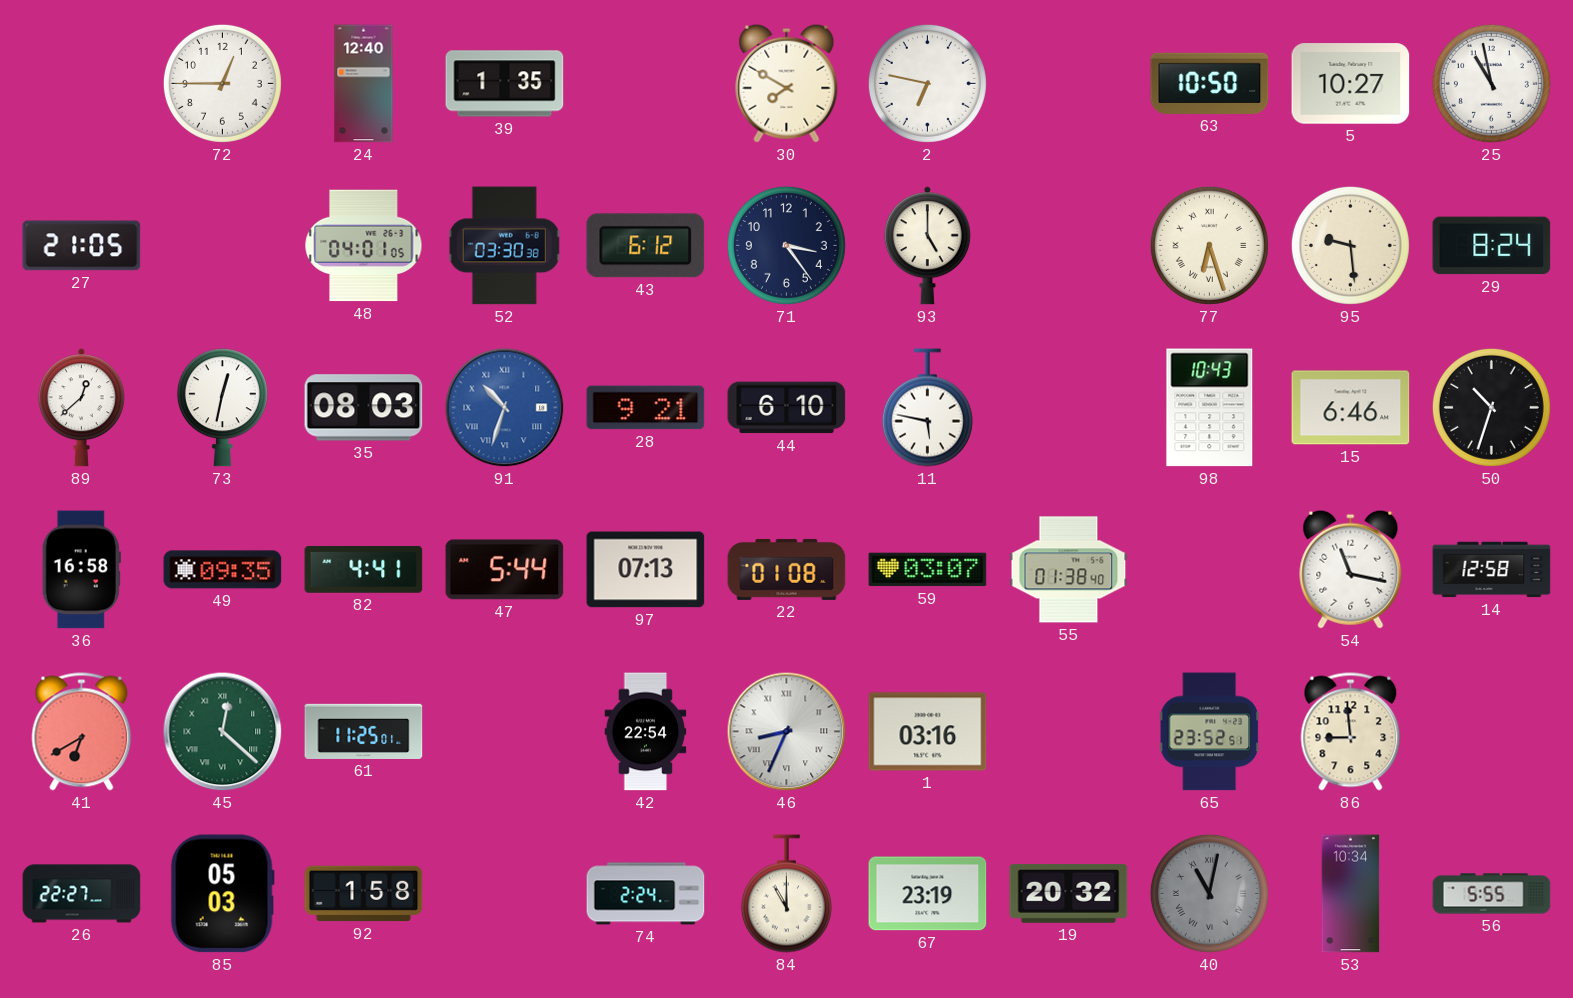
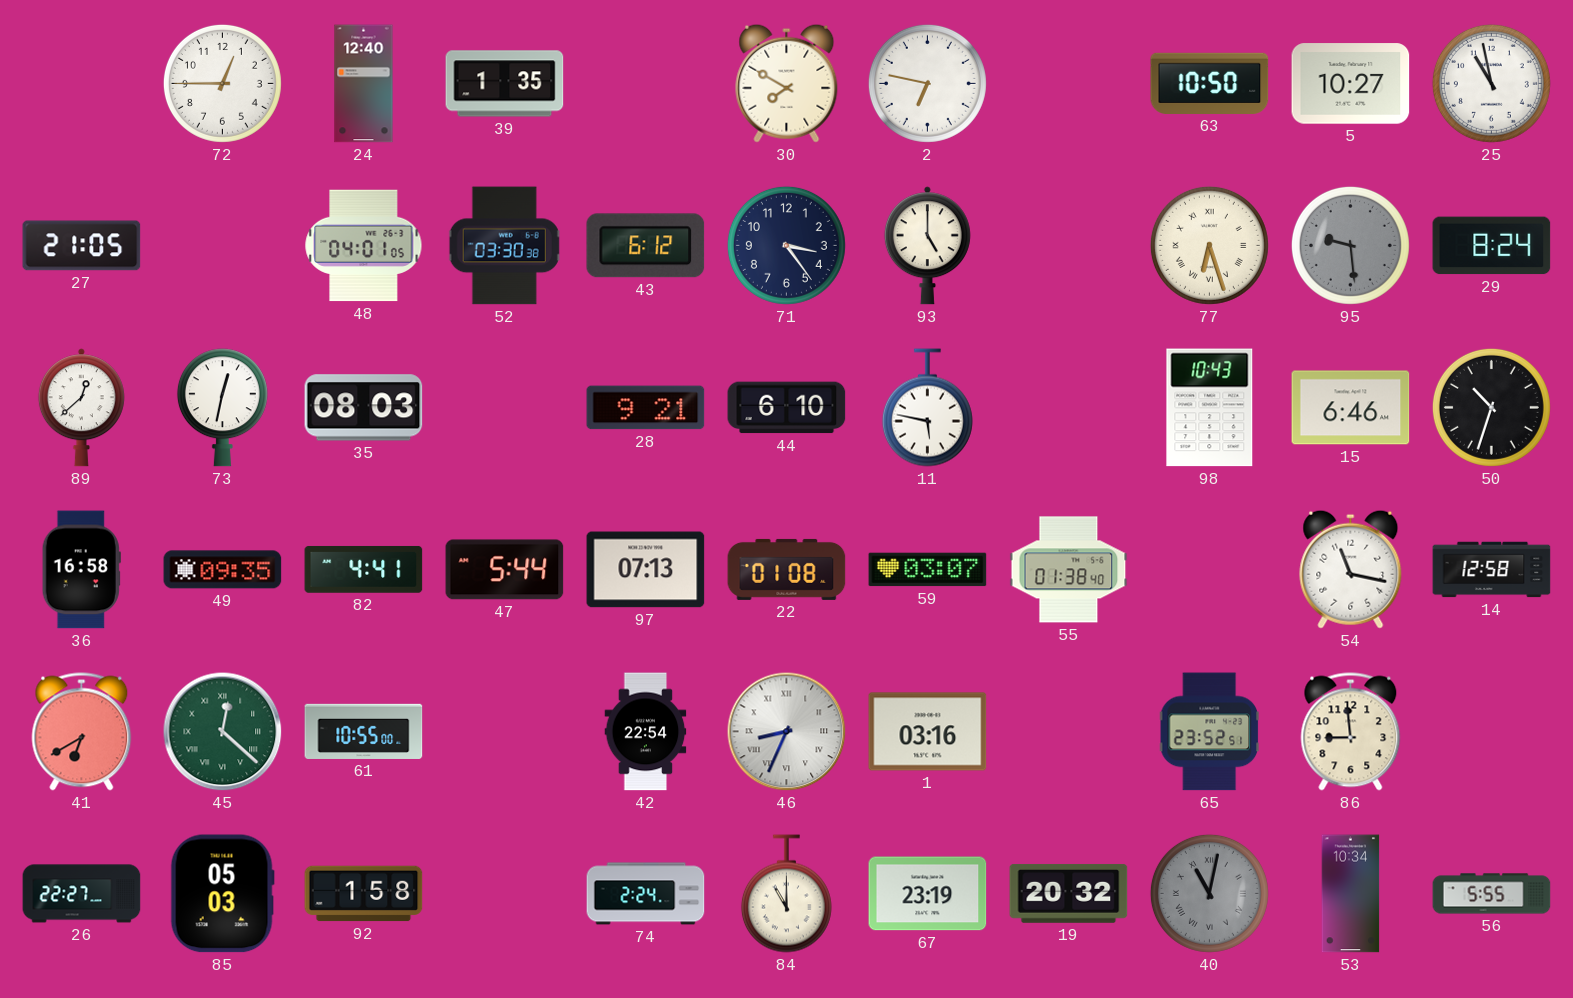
95 dial: cream -> grey (1350, 245)
91: 10:33 -> none (505, 408)
61: 11:25 -> 10:55 (364, 731)
